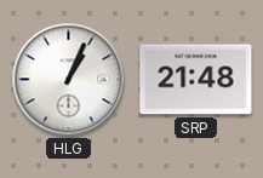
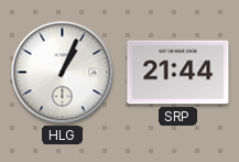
SRP: 21:48 -> 21:44 (178, 73)
